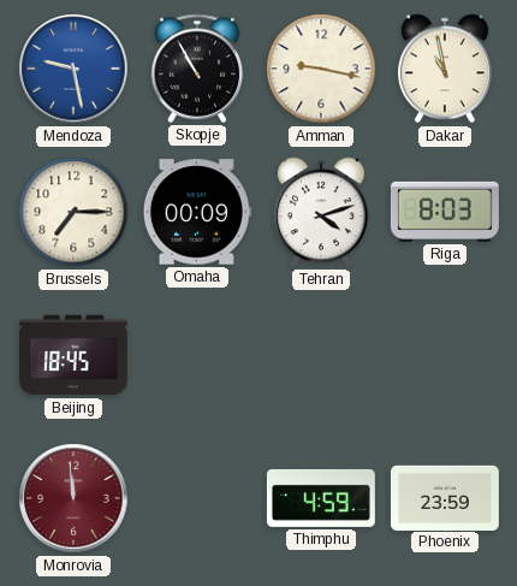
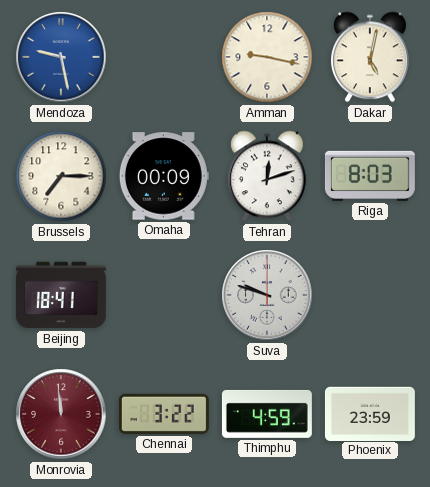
Skopje: 10:55 -> none (197, 69)
Dakar: 10:58 -> 5:02 (370, 57)
Tehran: 4:12 -> 12:12 (267, 176)
Beijing: 18:45 -> 18:41 (61, 295)
Suva: none -> 9:48 (267, 295)
Chennai: none -> 3:22 (164, 414)
